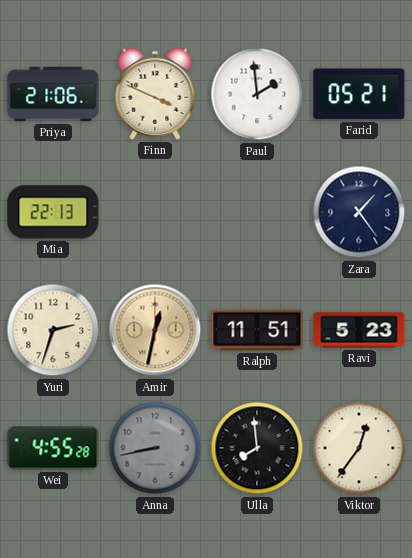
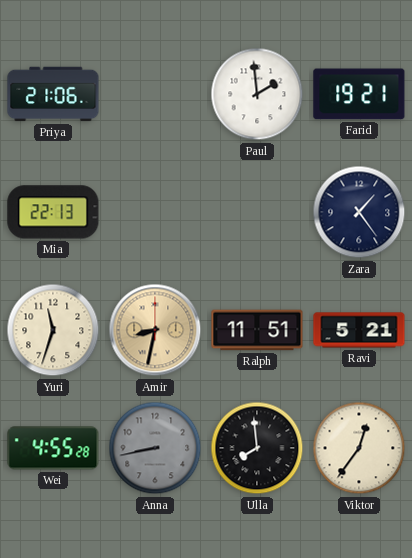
Finn: 3:49 -> none (155, 94)
Farid: 05:21 -> 19:21 (359, 94)
Yuri: 2:33 -> 11:33 (53, 330)
Amir: 12:32 -> 8:32 (155, 330)
Ravi: 5:23 -> 5:21 (359, 330)
